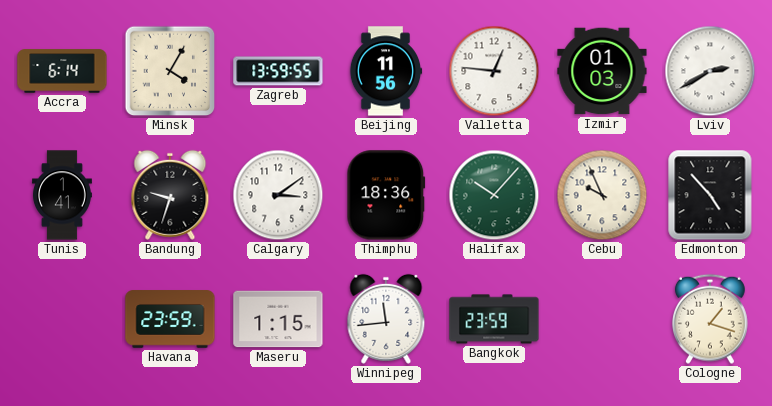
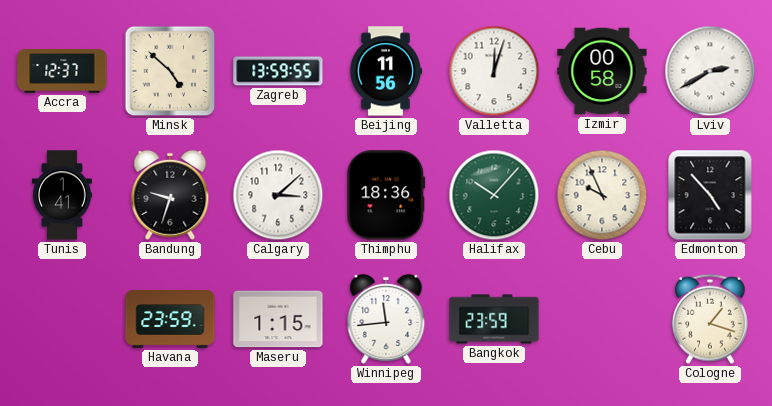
Accra: 6:14 -> 12:37 (62, 71)
Minsk: 4:05 -> 4:52 (170, 71)
Valletta: 12:46 -> 12:03 (494, 71)
Izmir: 01:03 -> 00:58 (602, 71)
Calgary: 3:09 -> 3:08 (278, 195)
